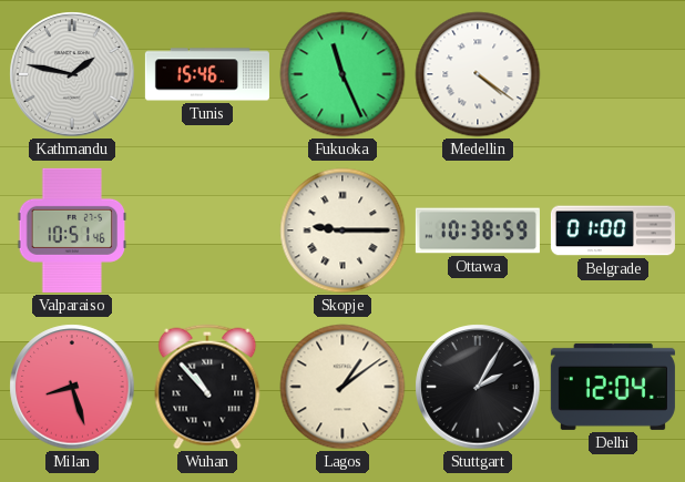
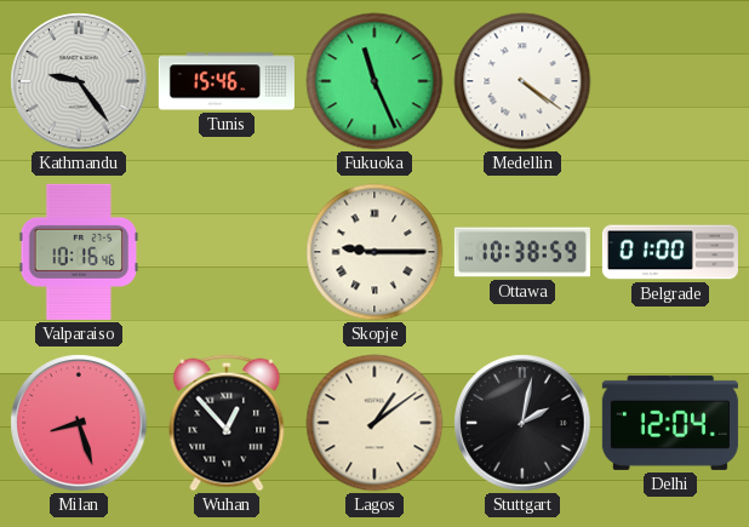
Kathmandu: 1:47 -> 9:24 (79, 81)
Valparaiso: 10:51 -> 10:16 (79, 252)
Wuhan: 10:53 -> 12:53 (227, 423)
Stuttgart: 2:05 -> 2:02 (522, 423)
